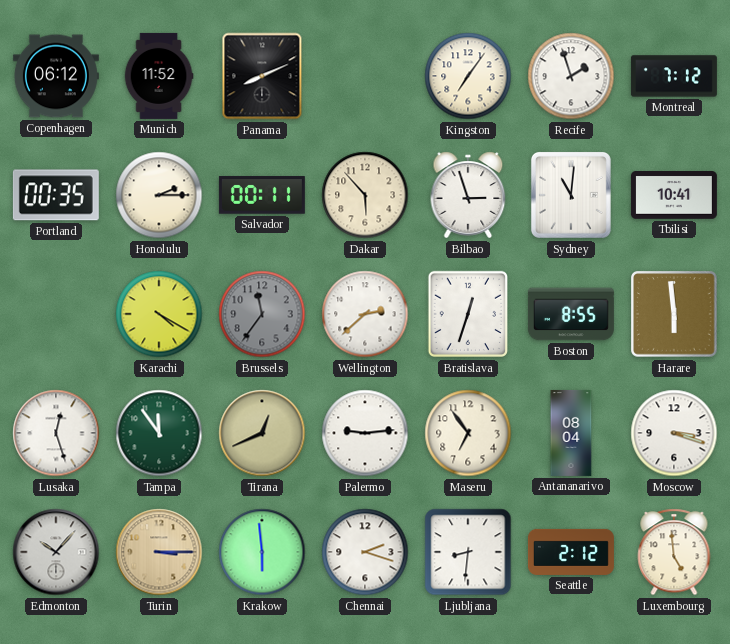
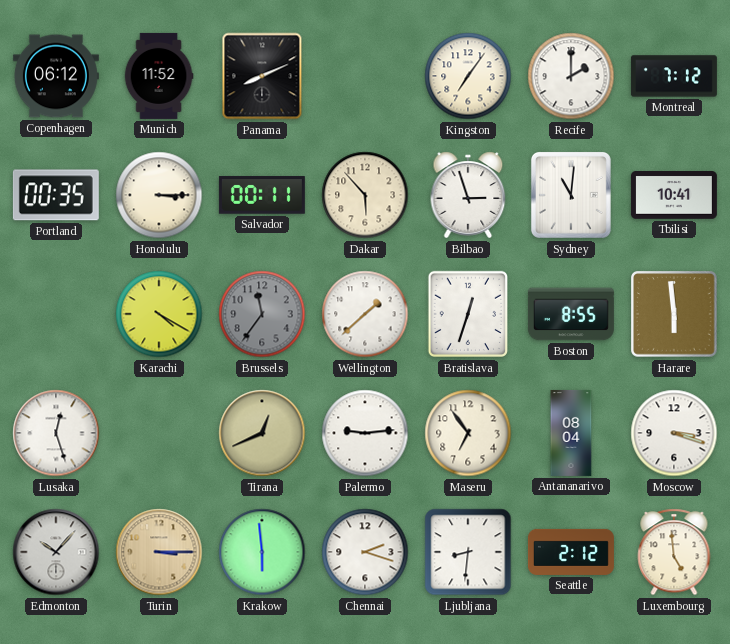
Recife: 1:57 -> 2:00 (571, 76)
Honolulu: 2:15 -> 3:15 (159, 195)
Wellington: 2:38 -> 1:38 (365, 314)
Tampa: 11:54 -> none (159, 433)
